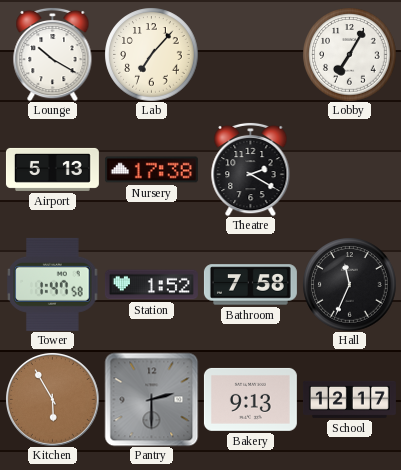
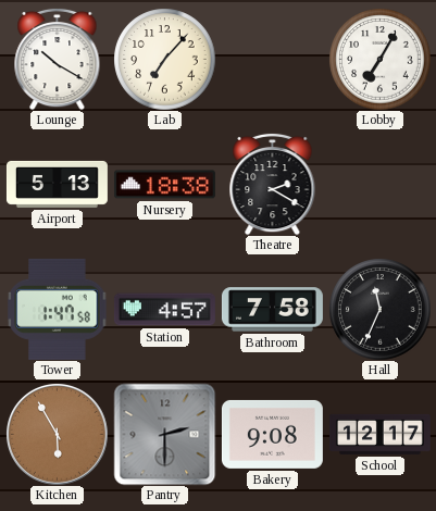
Nursery: 17:38 -> 18:38 (164, 185)
Station: 1:52 -> 4:57 (164, 310)
Bakery: 9:13 -> 9:08 (272, 434)
